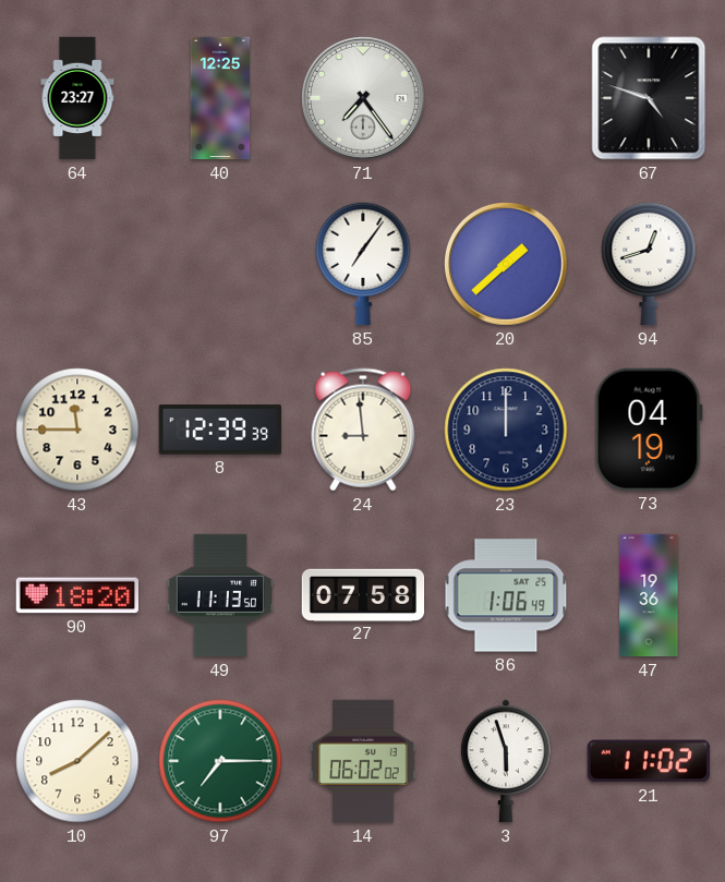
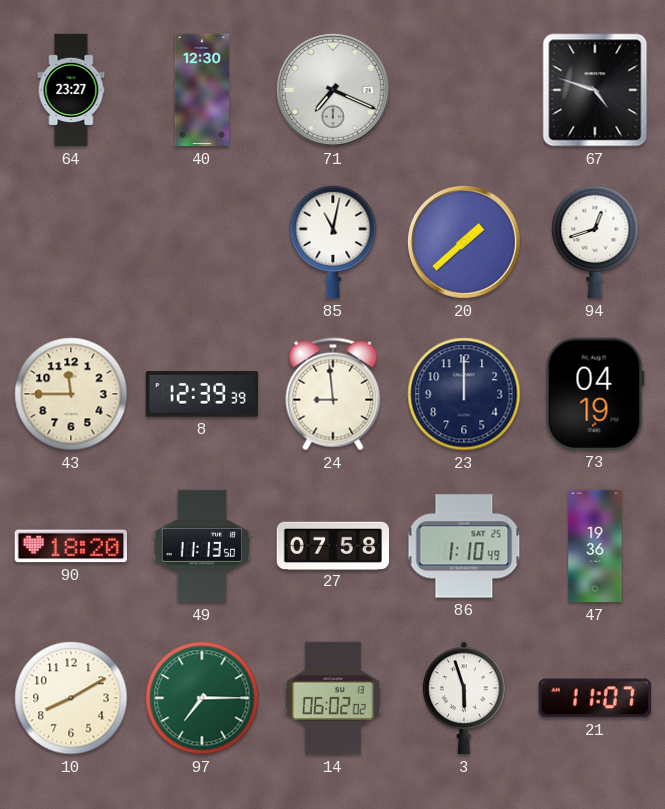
40: 12:25 -> 12:30 (202, 90)
71: 7:24 -> 7:19 (333, 90)
85: 7:06 -> 11:02 (333, 242)
86: 1:06 -> 1:10 (464, 546)
10: 8:08 -> 8:10 (71, 698)
21: 11:02 -> 11:07 (595, 698)
